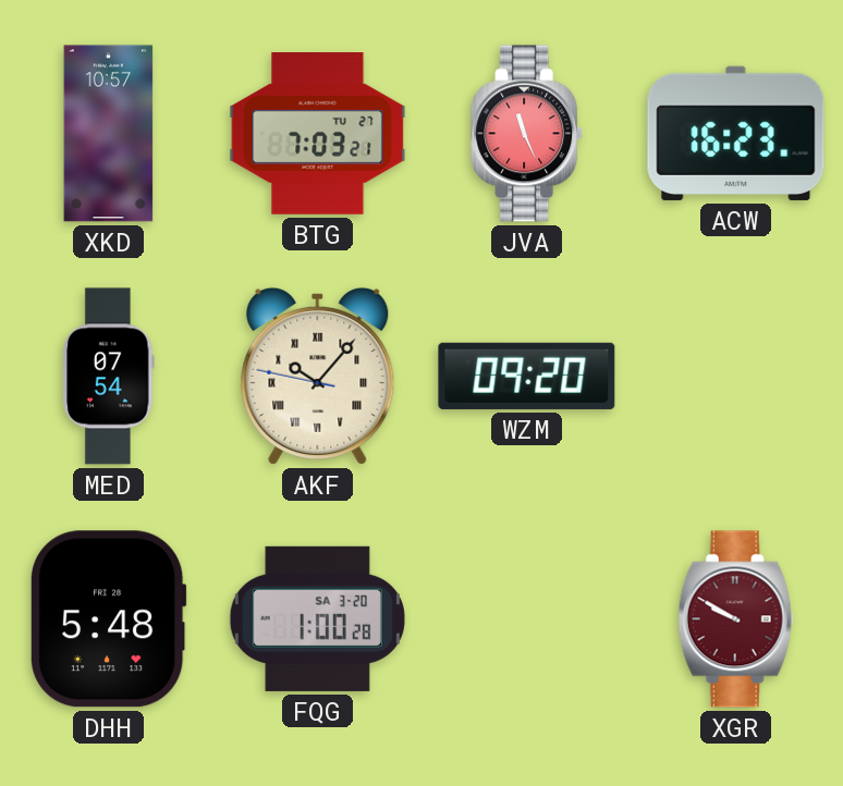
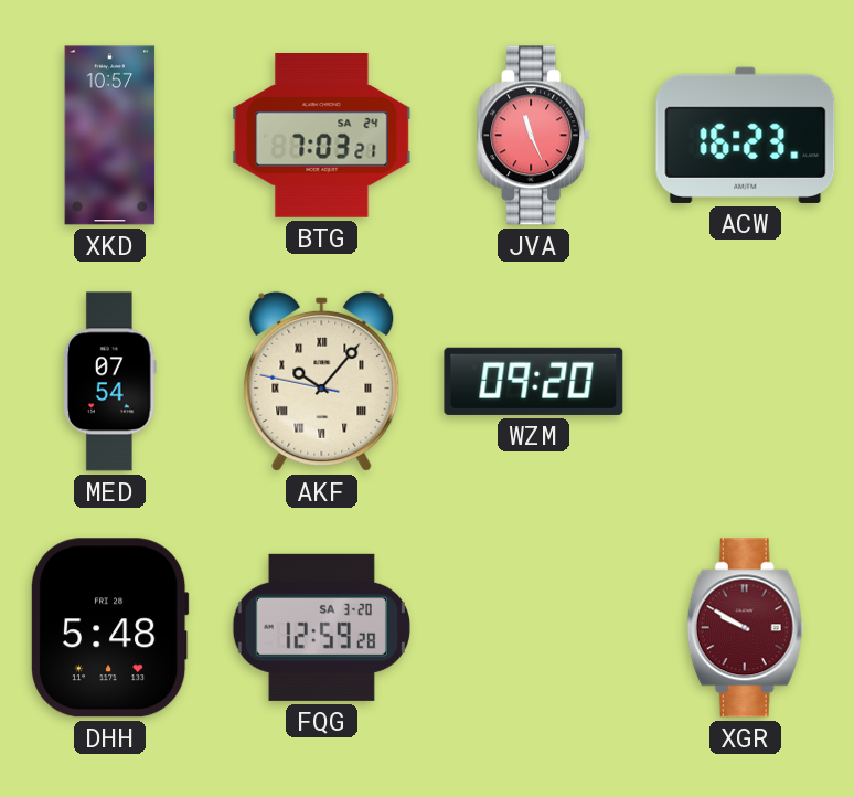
BTG date: TU 27 -> SA 24 (322, 136)
FQG: 1:00 -> 12:59 (321, 627)
